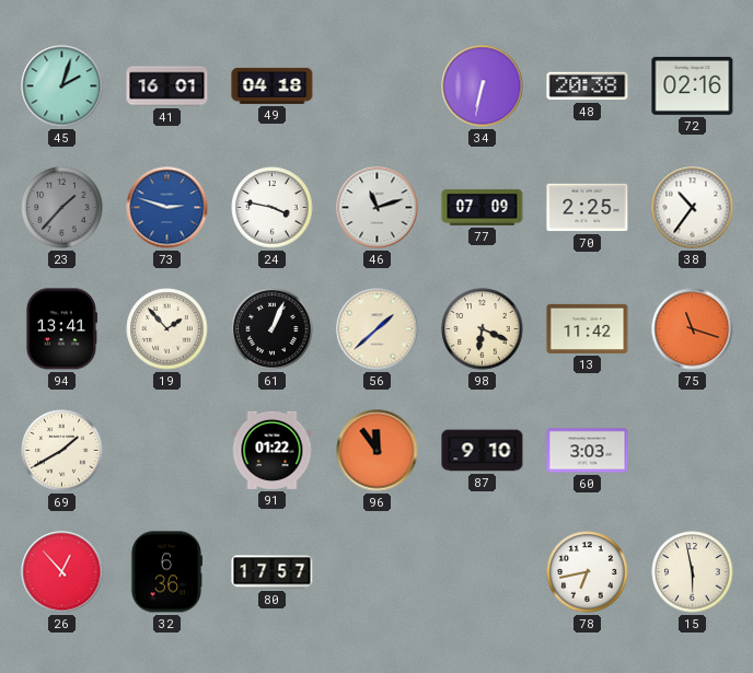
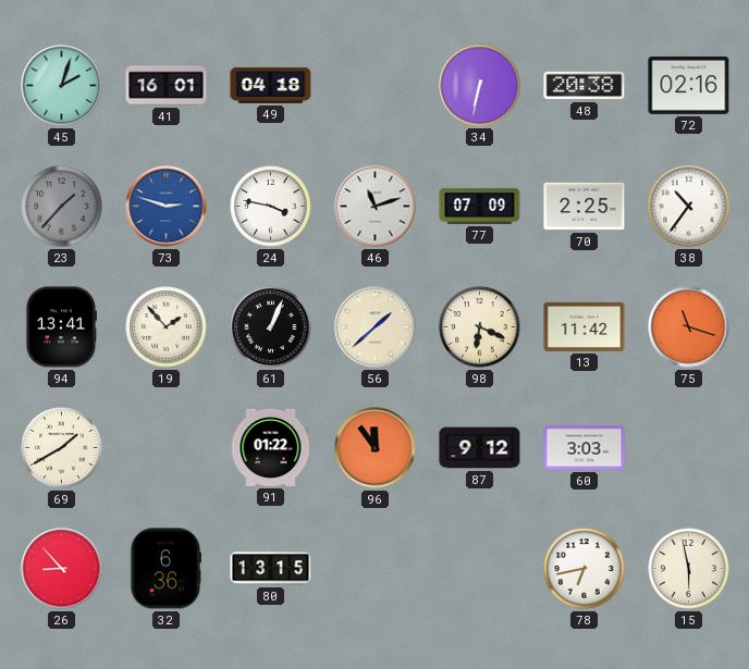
87: 9:10 -> 9:12 (480, 448)
26: 12:53 -> 8:53 (62, 569)
80: 17:57 -> 13:15 (271, 569)
